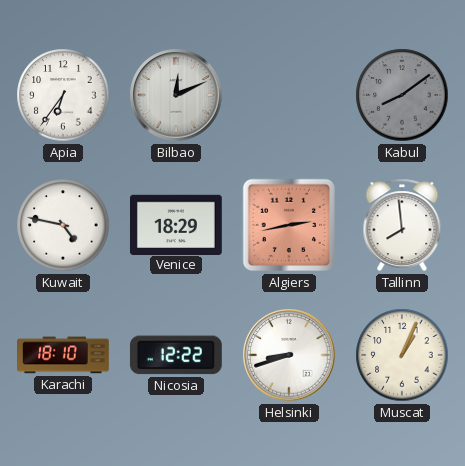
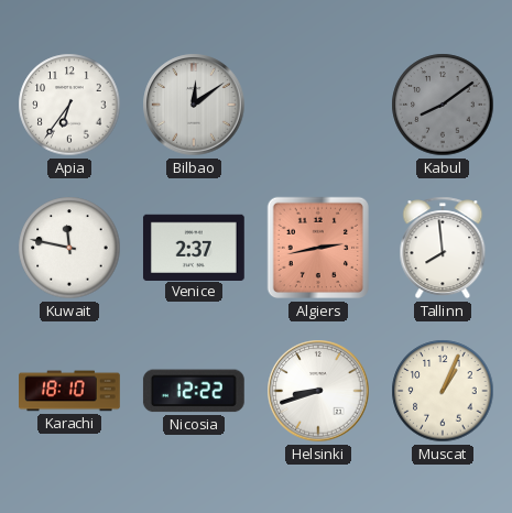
Bilbao: 12:11 -> 12:09 (194, 105)
Kuwait: 4:47 -> 11:47 (69, 248)
Venice: 18:29 -> 2:37 (194, 247)
